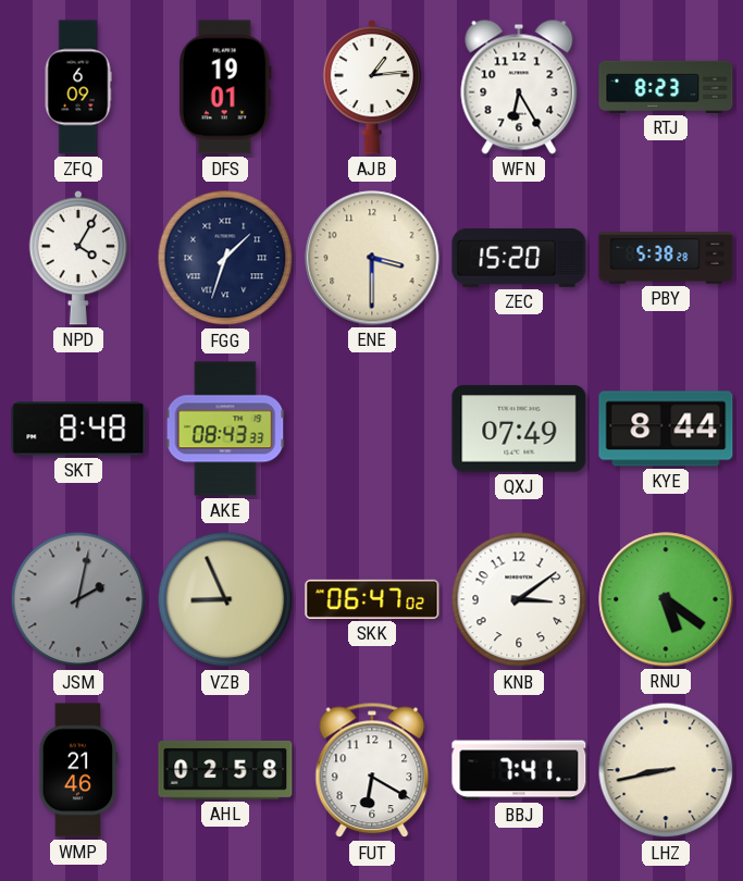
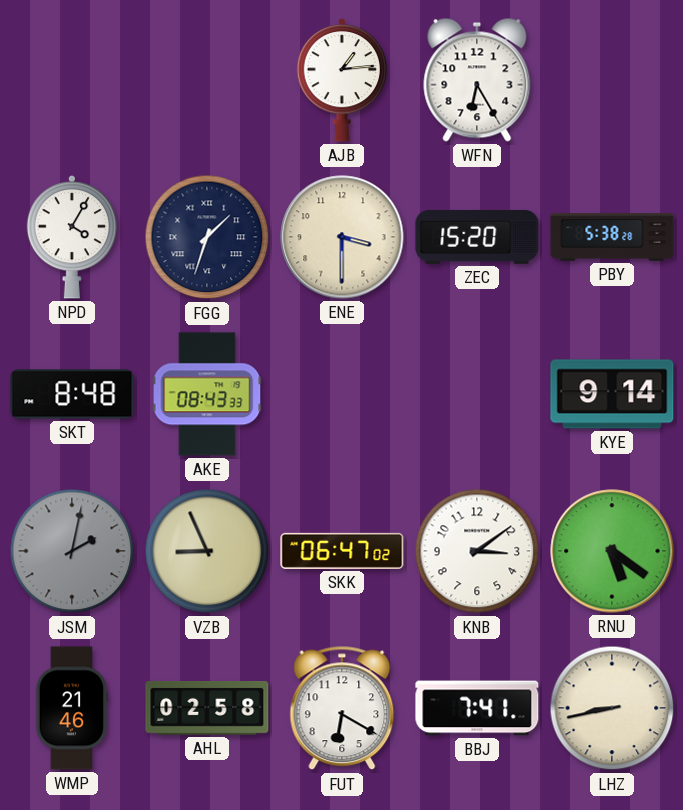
ZFQ: 6:09 -> none (78, 87)
DFS: 19:01 -> none (225, 87)
RTJ: 8:23 -> none (666, 87)
QXJ: 07:49 -> none (519, 429)
KYE: 8:44 -> 9:14 (612, 394)
